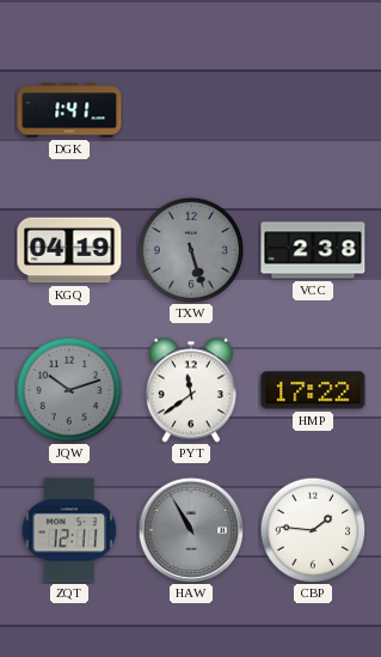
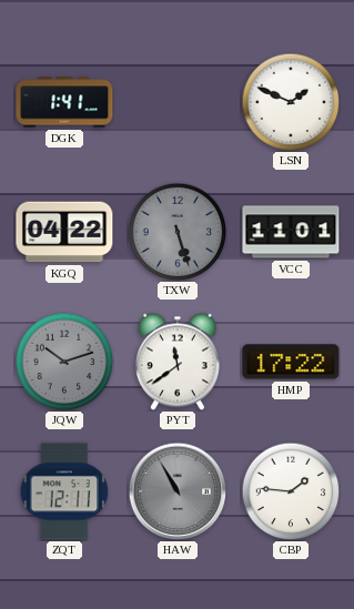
LSN: none -> 1:49 (291, 102)
KGQ: 04:19 -> 04:22 (64, 232)
VCC: 2:38 -> 11:01 (291, 232)
